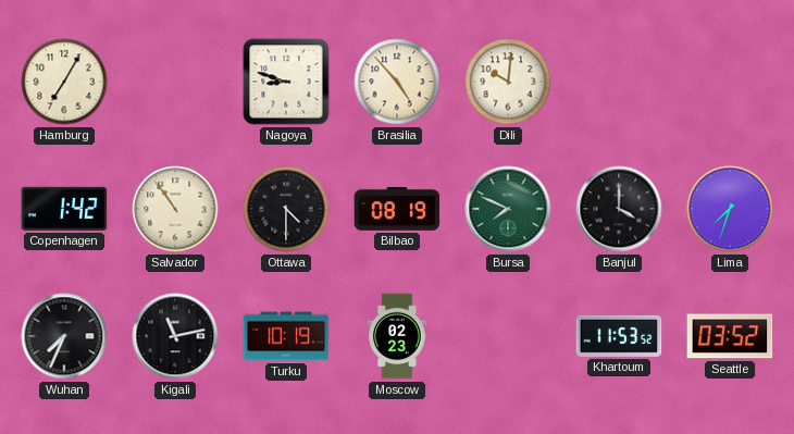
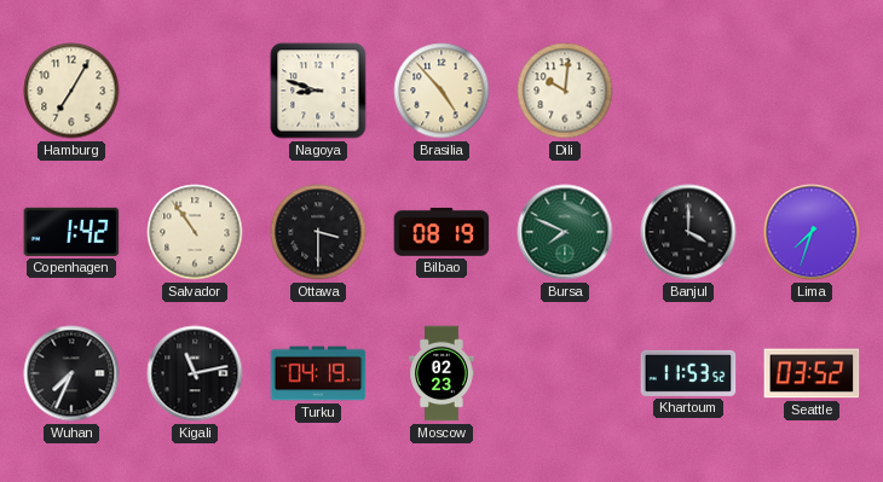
Ottawa: 4:30 -> 3:30 (318, 232)
Turku: 10:19 -> 04:19 (318, 373)
